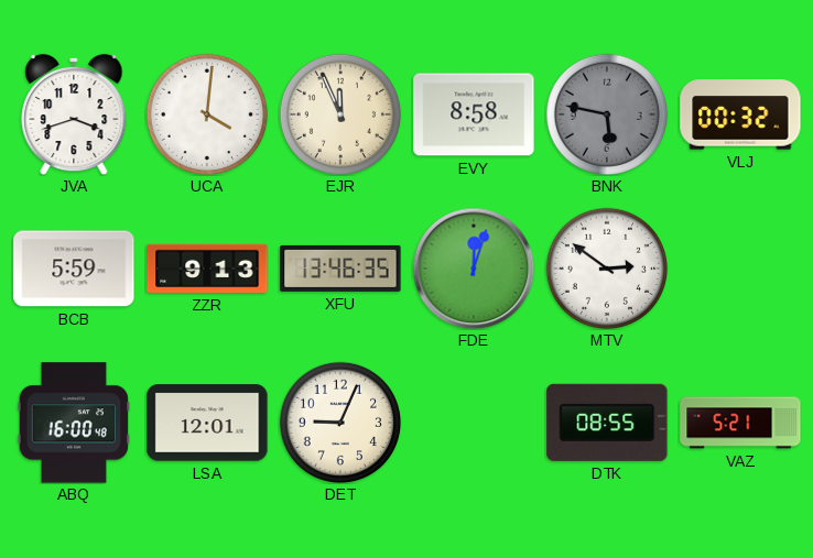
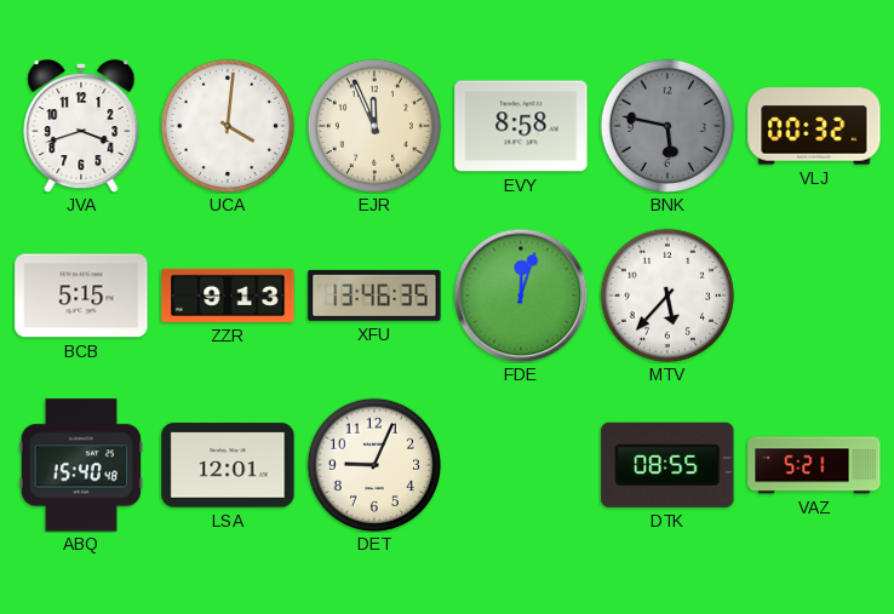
BCB: 5:59 -> 5:15 (81, 295)
MTV: 2:51 -> 5:37 (666, 294)
ABQ: 16:00 -> 15:40 (80, 465)
